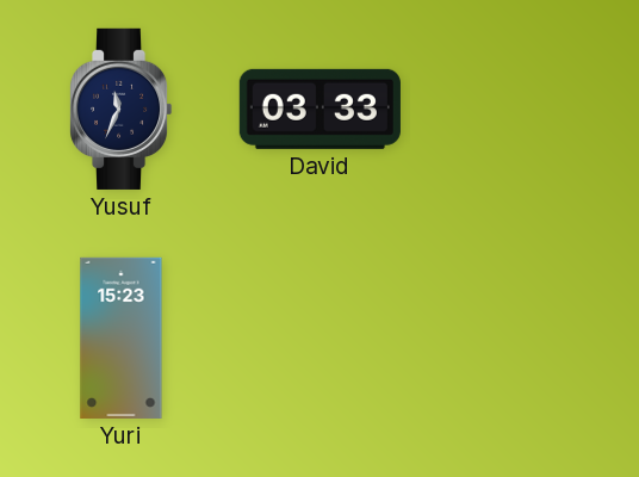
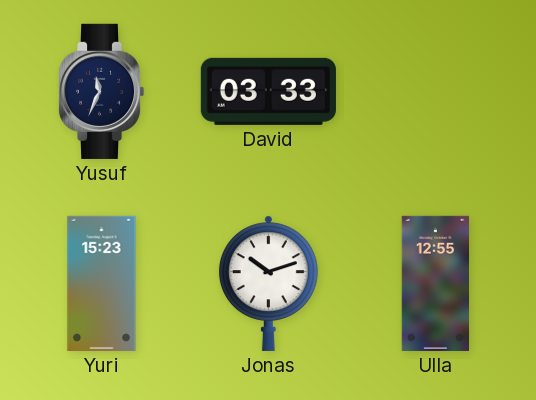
Jonas: none -> 10:12 (268, 283)
Ulla: none -> 12:55 (436, 283)
